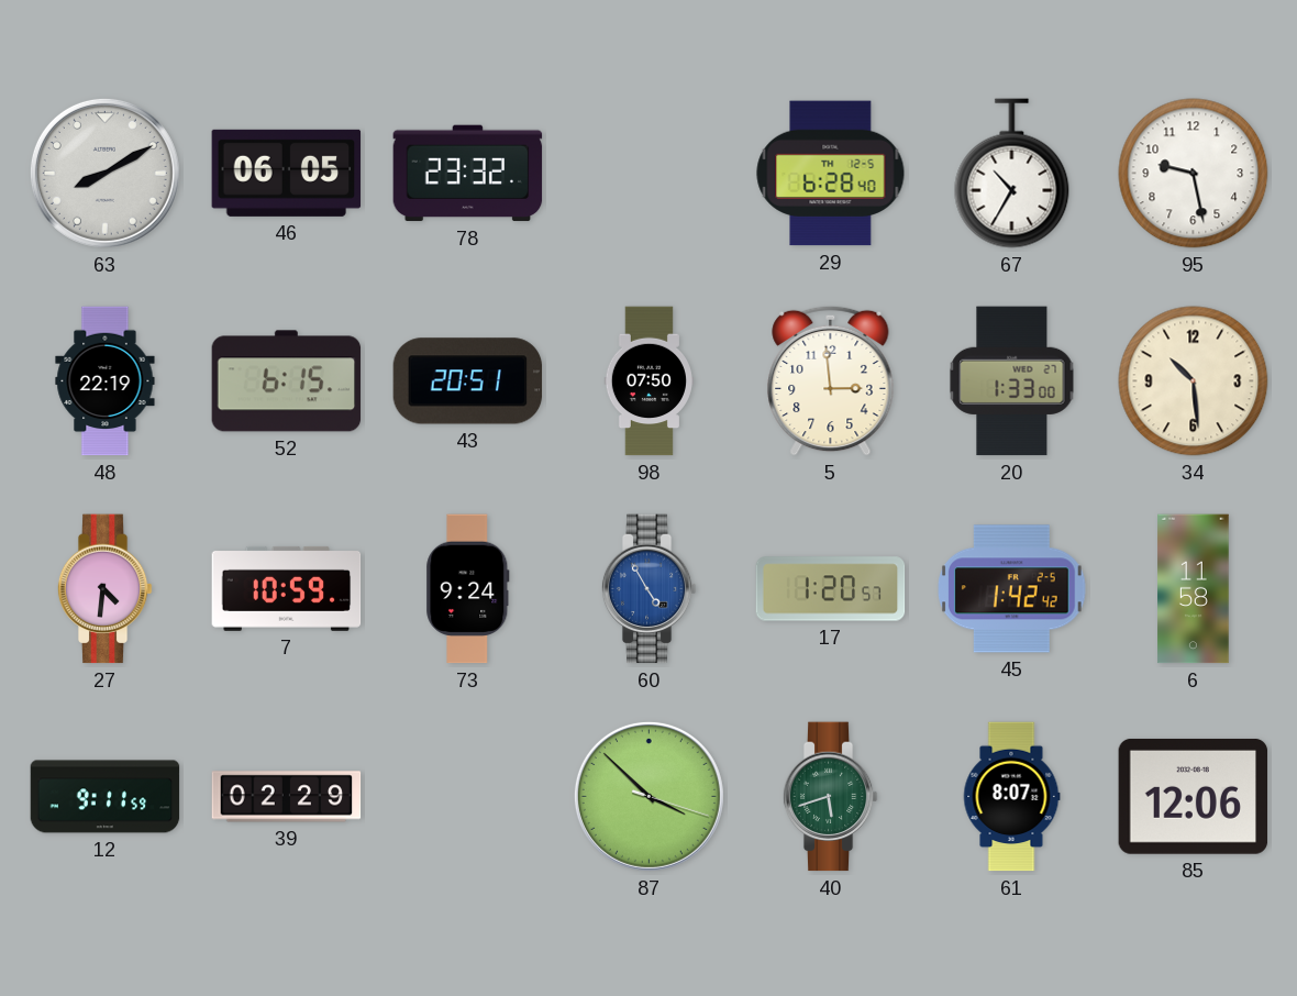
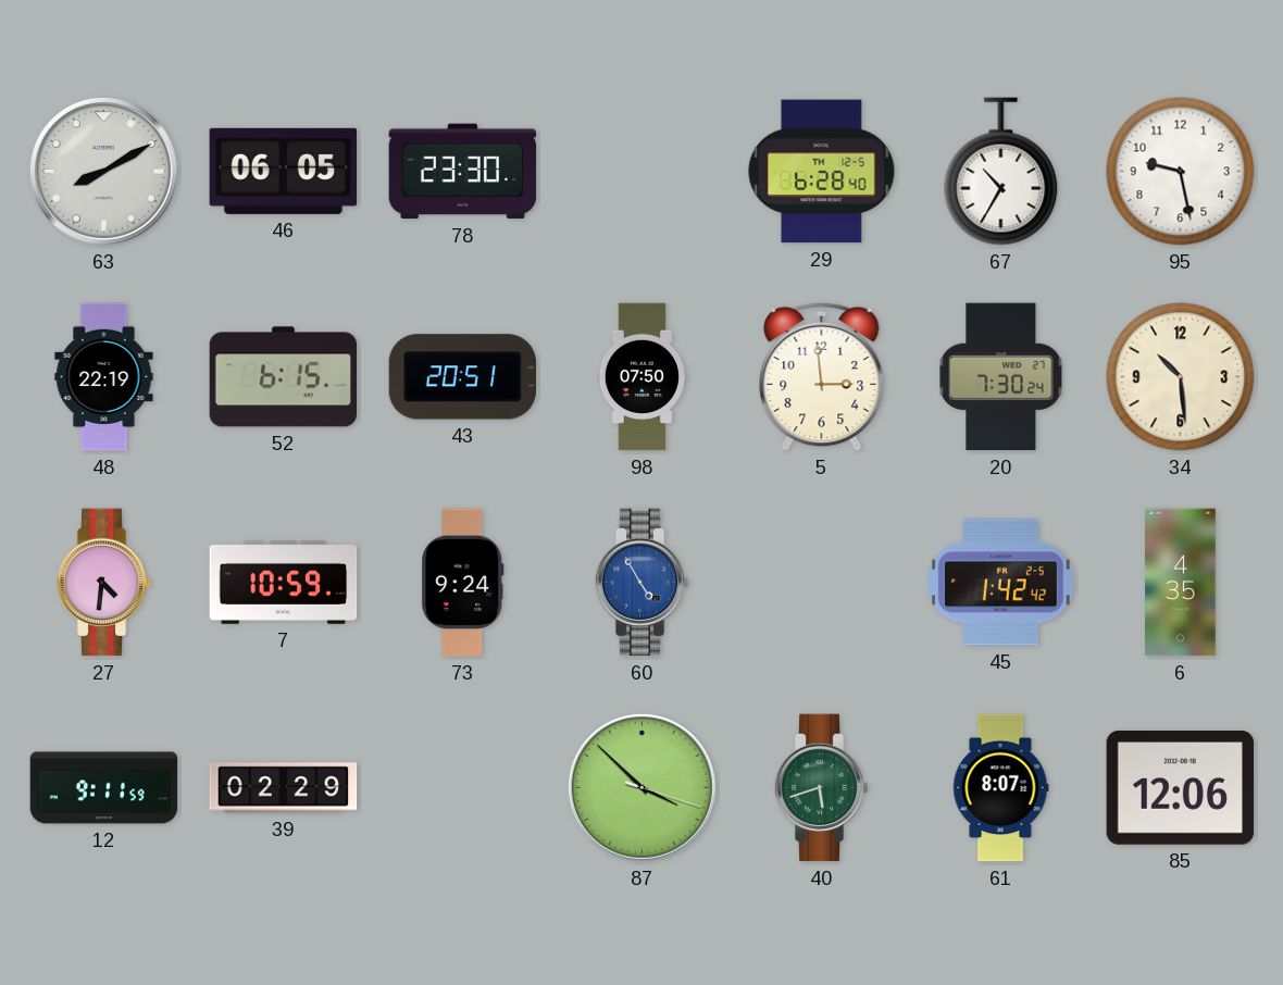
78: 23:32 -> 23:30 (463, 172)
20: 1:33 -> 7:30 (1001, 377)
17: 1:20 -> none (831, 589)
6: 11:58 -> 4:35 (1181, 583)
